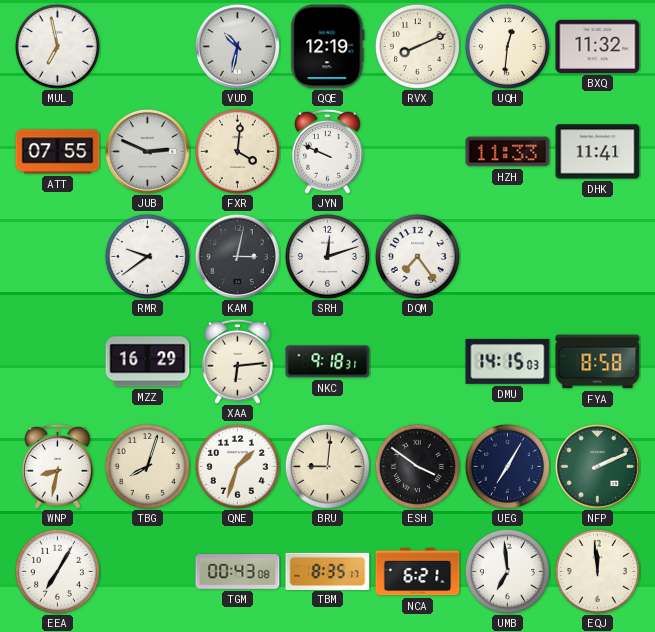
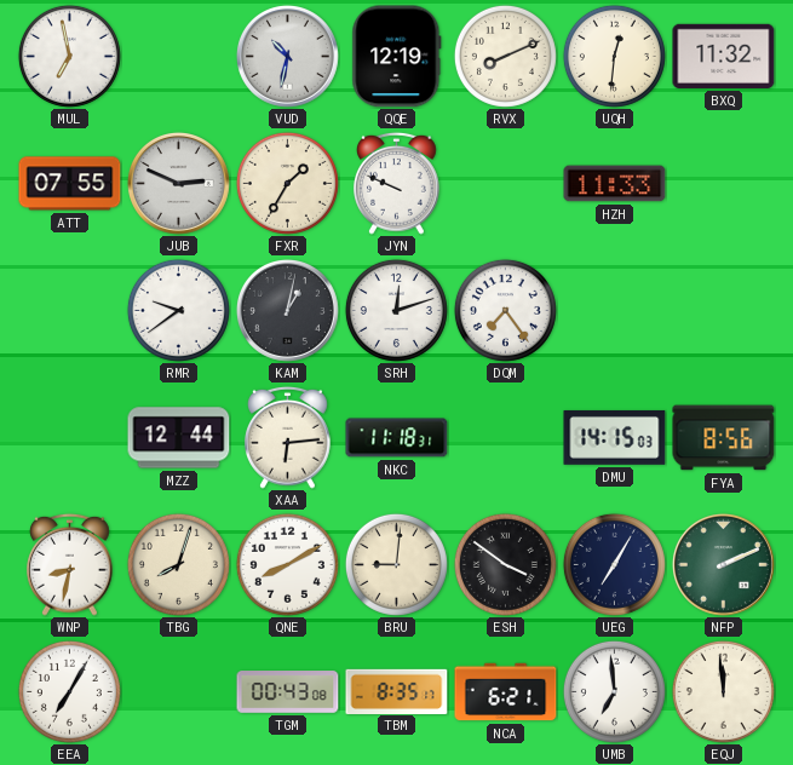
FXR: 4:01 -> 1:35 (287, 183)
DHK: 11:41 -> none (598, 152)
KAM: 3:02 -> 1:02 (287, 310)
MZZ: 16:29 -> 12:44 (179, 438)
NKC: 9:18 -> 11:18 (397, 438)
FYA: 8:58 -> 8:56 (724, 438)
QNE: 1:33 -> 8:10 (287, 564)
